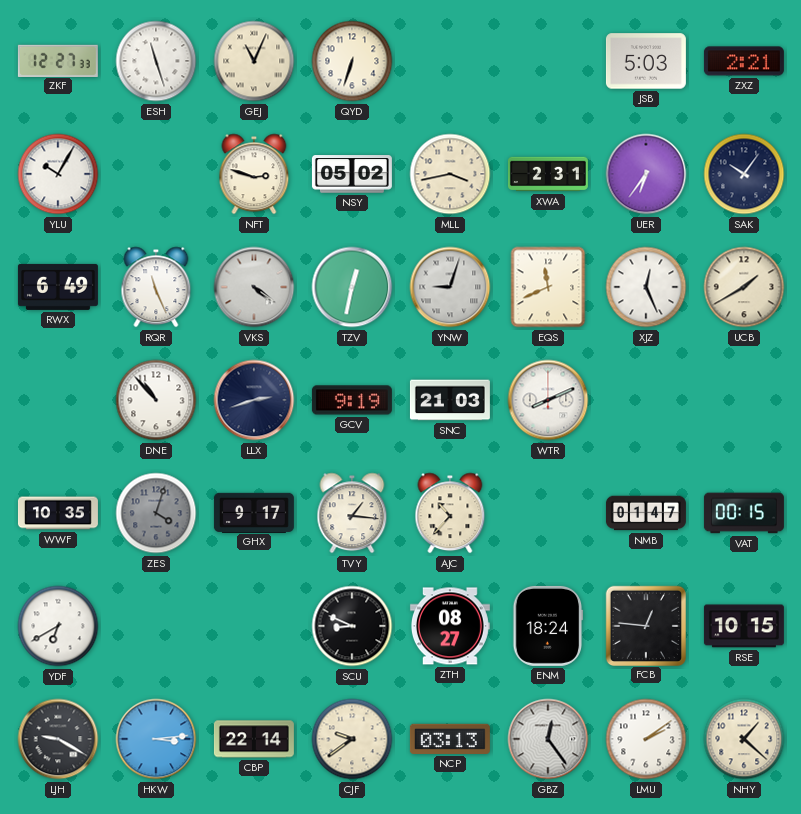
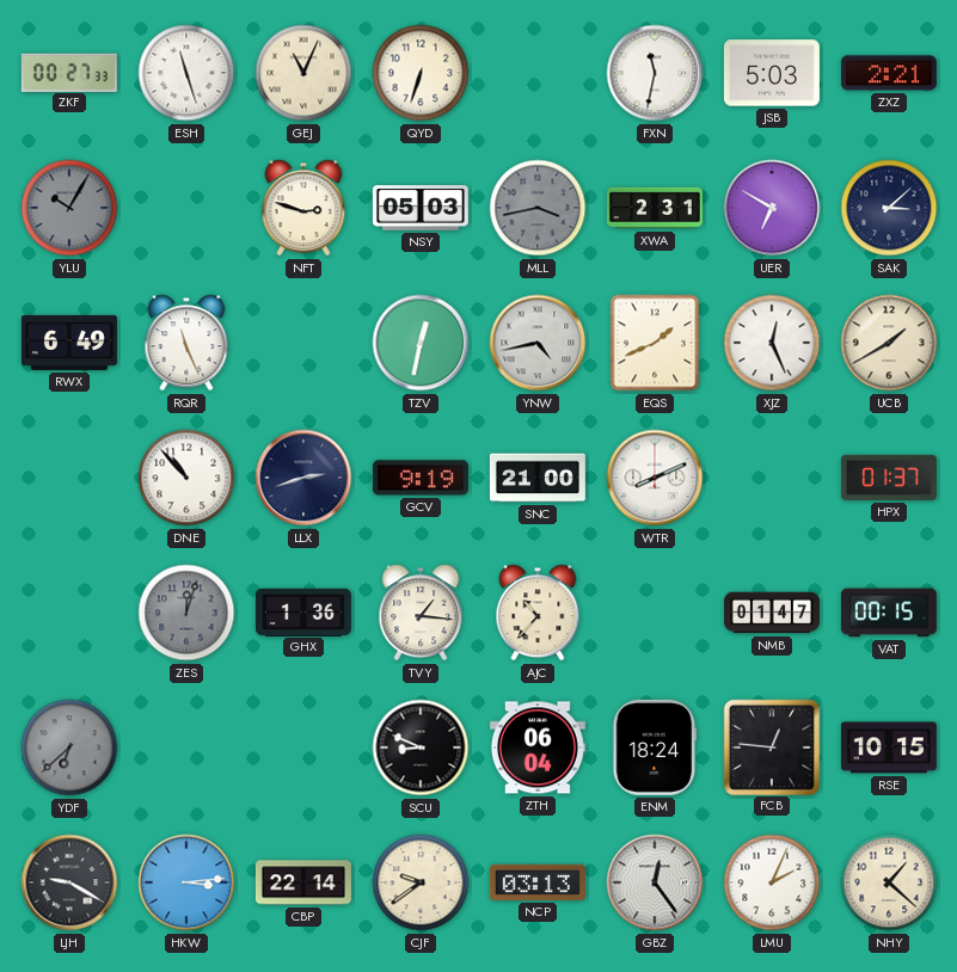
ZKF: 12:27 -> 00:27 (69, 72)
FXN: none -> 11:32 (655, 73)
YLU dial: white -> grey (69, 208)
NSY: 05:02 -> 05:03 (421, 208)
MLL dial: cream -> grey (538, 208)
UER: 6:36 -> 6:50 (772, 208)
SAK: 10:06 -> 3:08 (889, 208)
VKS: 4:21 -> none (254, 287)
YNW: 9:03 -> 4:43 (538, 343)
EQS: 11:41 -> 1:41 (655, 343)
SNC: 21:03 -> 21:00 (538, 478)
HPX: none -> 01:37 (889, 478)
WWF: 10:35 -> none (58, 513)
ZES: 4:03 -> 12:03 (186, 613)
GHX: 9:17 -> 1:36 (303, 611)
YDF: 6:40 -> 6:38 (69, 748)
YDF dial: white -> grey (69, 748)
ZTH: 08:27 -> 06:04 (538, 748)
LMU: 2:09 -> 2:04 (772, 882)
